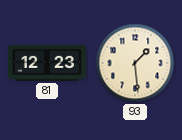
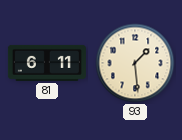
81: 12:23 -> 6:11 (47, 63)
